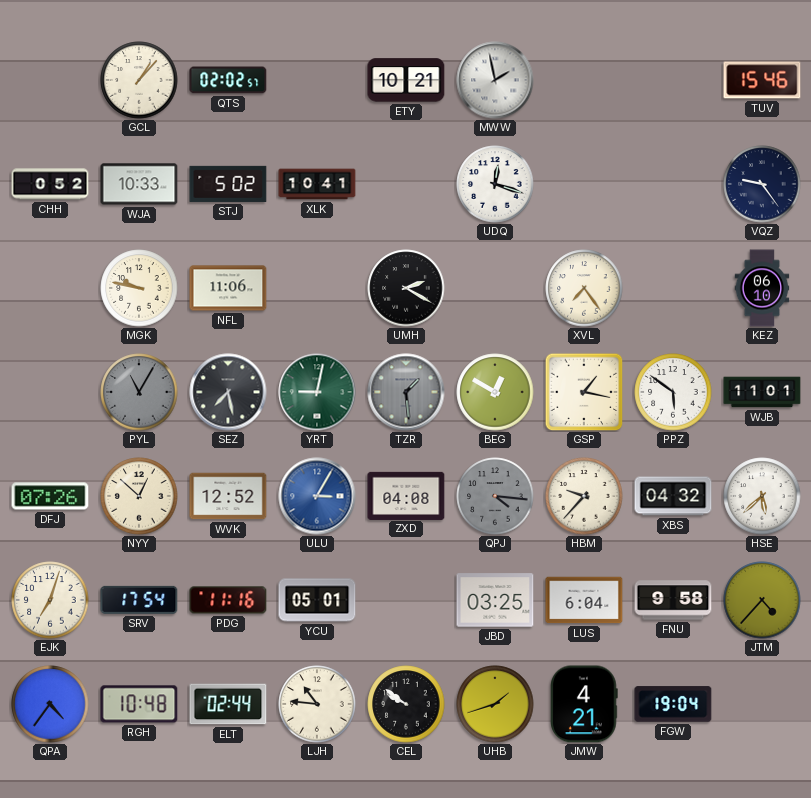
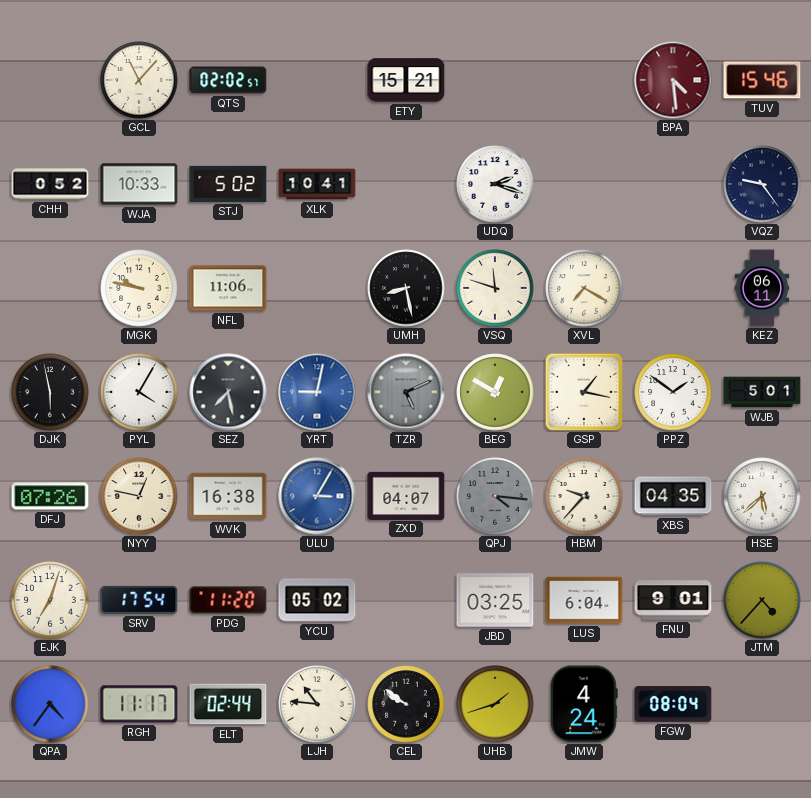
GCL: 1:07 -> 11:07 (139, 80)
ETY: 10:21 -> 15:21 (406, 80)
MWW: 1:58 -> none (495, 80)
BPA: none -> 4:29 (673, 80)
UDQ: 12:18 -> 2:18 (495, 184)
UMH: 2:20 -> 8:28 (406, 288)
VSQ: none -> 11:48 (495, 288)
XVL: 7:24 -> 7:20 (584, 288)
KEZ: 06:10 -> 06:11 (762, 288)
DJK: none -> 5:58 (50, 392)
PYL: 11:05 -> 4:05 (139, 392)
PYL dial: grey -> white (139, 392)
YRT dial: green -> blue (317, 392)
TZR: 1:29 -> 5:11 (406, 392)
PPZ: 5:51 -> 1:51 (673, 392)
WJB: 11:01 -> 5:01 (762, 392)
NYY: 12:52 -> 12:47 (139, 496)
WVK: 12:52 -> 16:38 (228, 496)
ZXD: 04:08 -> 04:07 (406, 495)
XBS: 04:32 -> 04:35 (673, 496)
PDG: 11:16 -> 11:20 (228, 600)
YCU: 05:01 -> 05:02 (317, 600)
FNU: 9:58 -> 9:01 (673, 600)
RGH: 10:48 -> 11:17 (139, 704)
JMW: 4:21 -> 4:24 (584, 704)
FGW: 19:04 -> 08:04 (673, 704)
